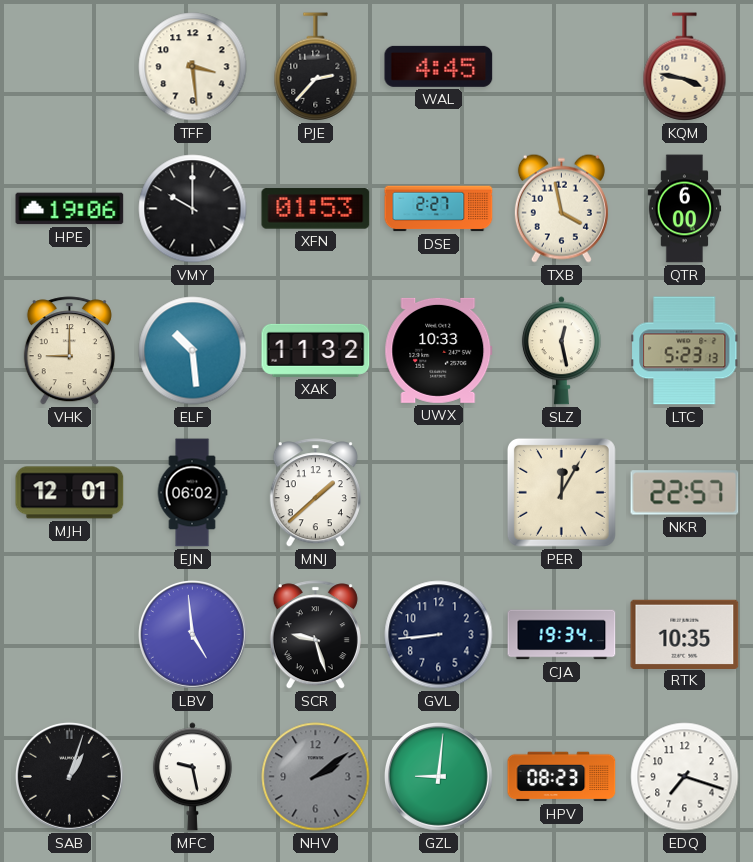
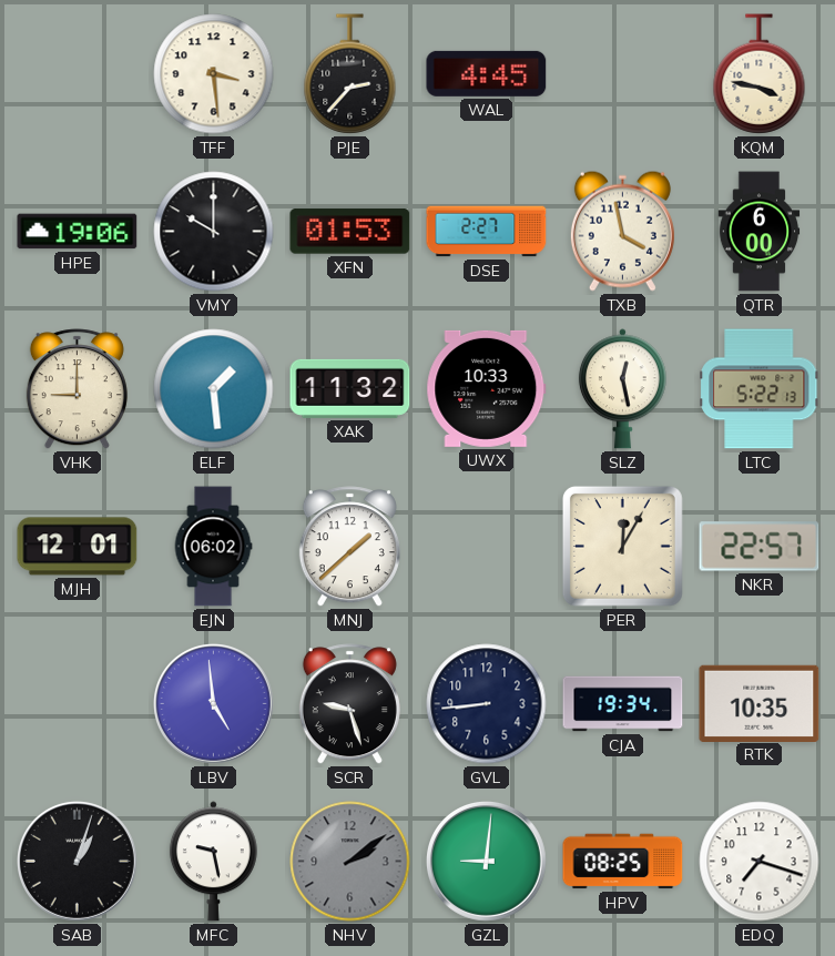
ELF: 10:29 -> 1:29 (214, 389)
LTC: 5:23 -> 5:22 (760, 389)
HPV: 08:23 -> 08:25 (623, 862)
